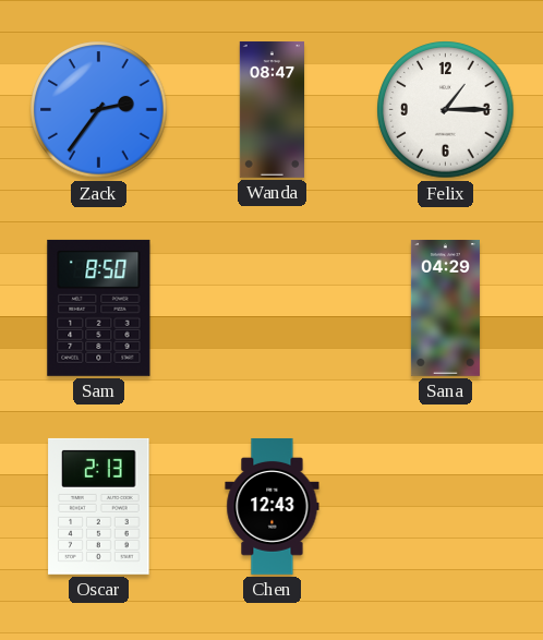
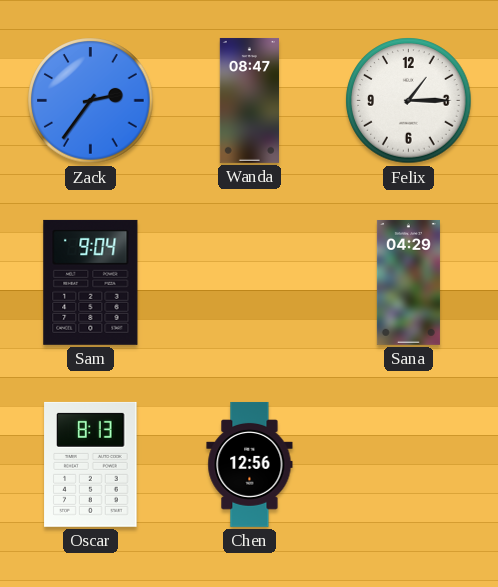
Sam: 8:50 -> 9:04 (91, 282)
Oscar: 2:13 -> 8:13 (91, 464)
Chen: 12:43 -> 12:56 (250, 464)
